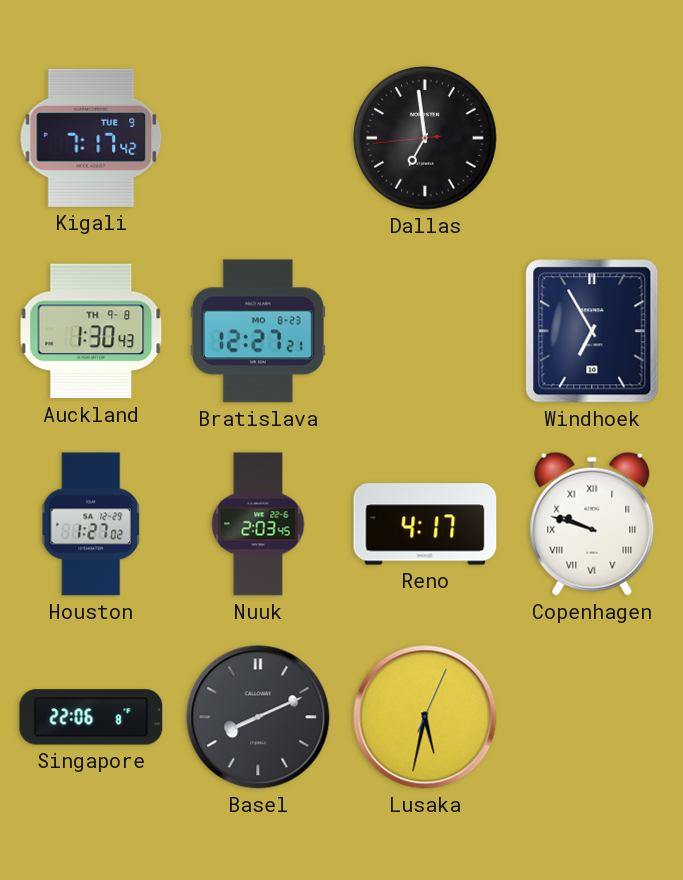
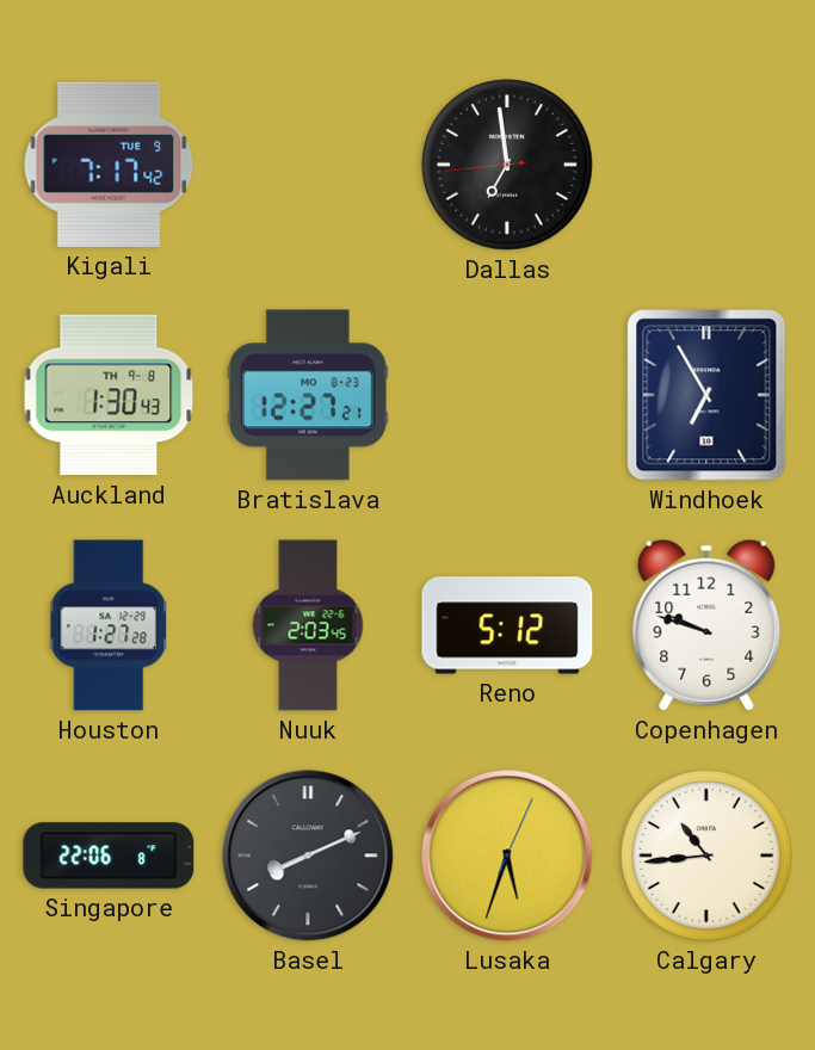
Houston: 1:27:02 -> 1:27:28 (109, 625)
Reno: 4:17 -> 5:12 (507, 625)
Copenhagen numerals: Roman -> Arabic (706, 625)
Lusaka: 5:32 -> 5:33 (507, 856)
Calgary: none -> 10:44 (708, 857)
